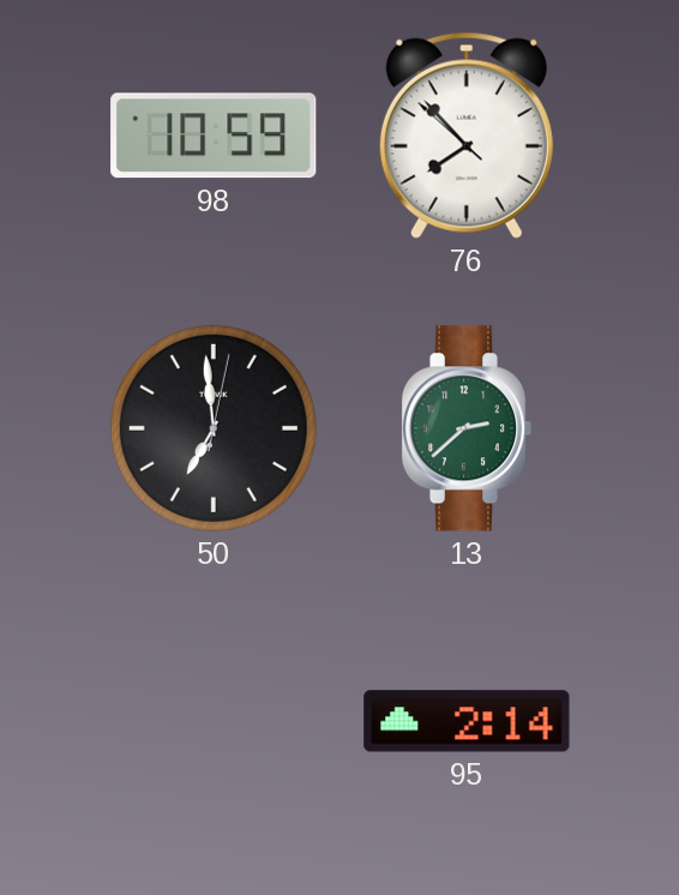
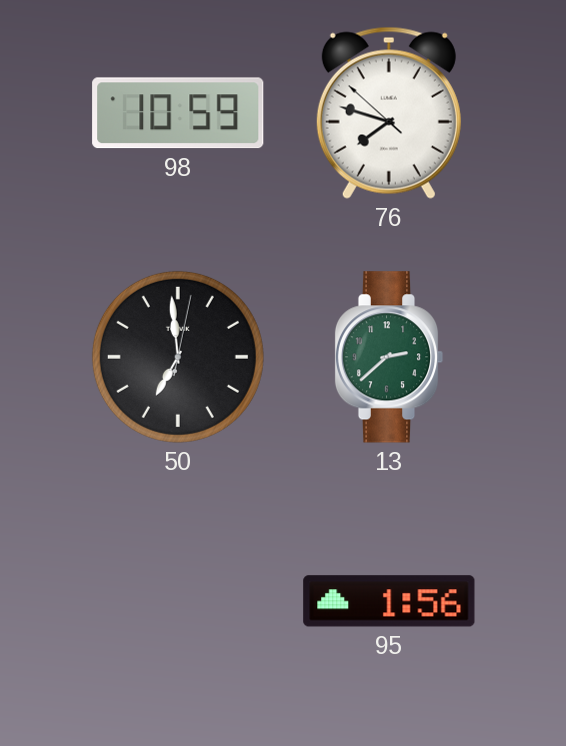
76: 7:52 -> 7:47 (389, 113)
95: 2:14 -> 1:56 (389, 601)
